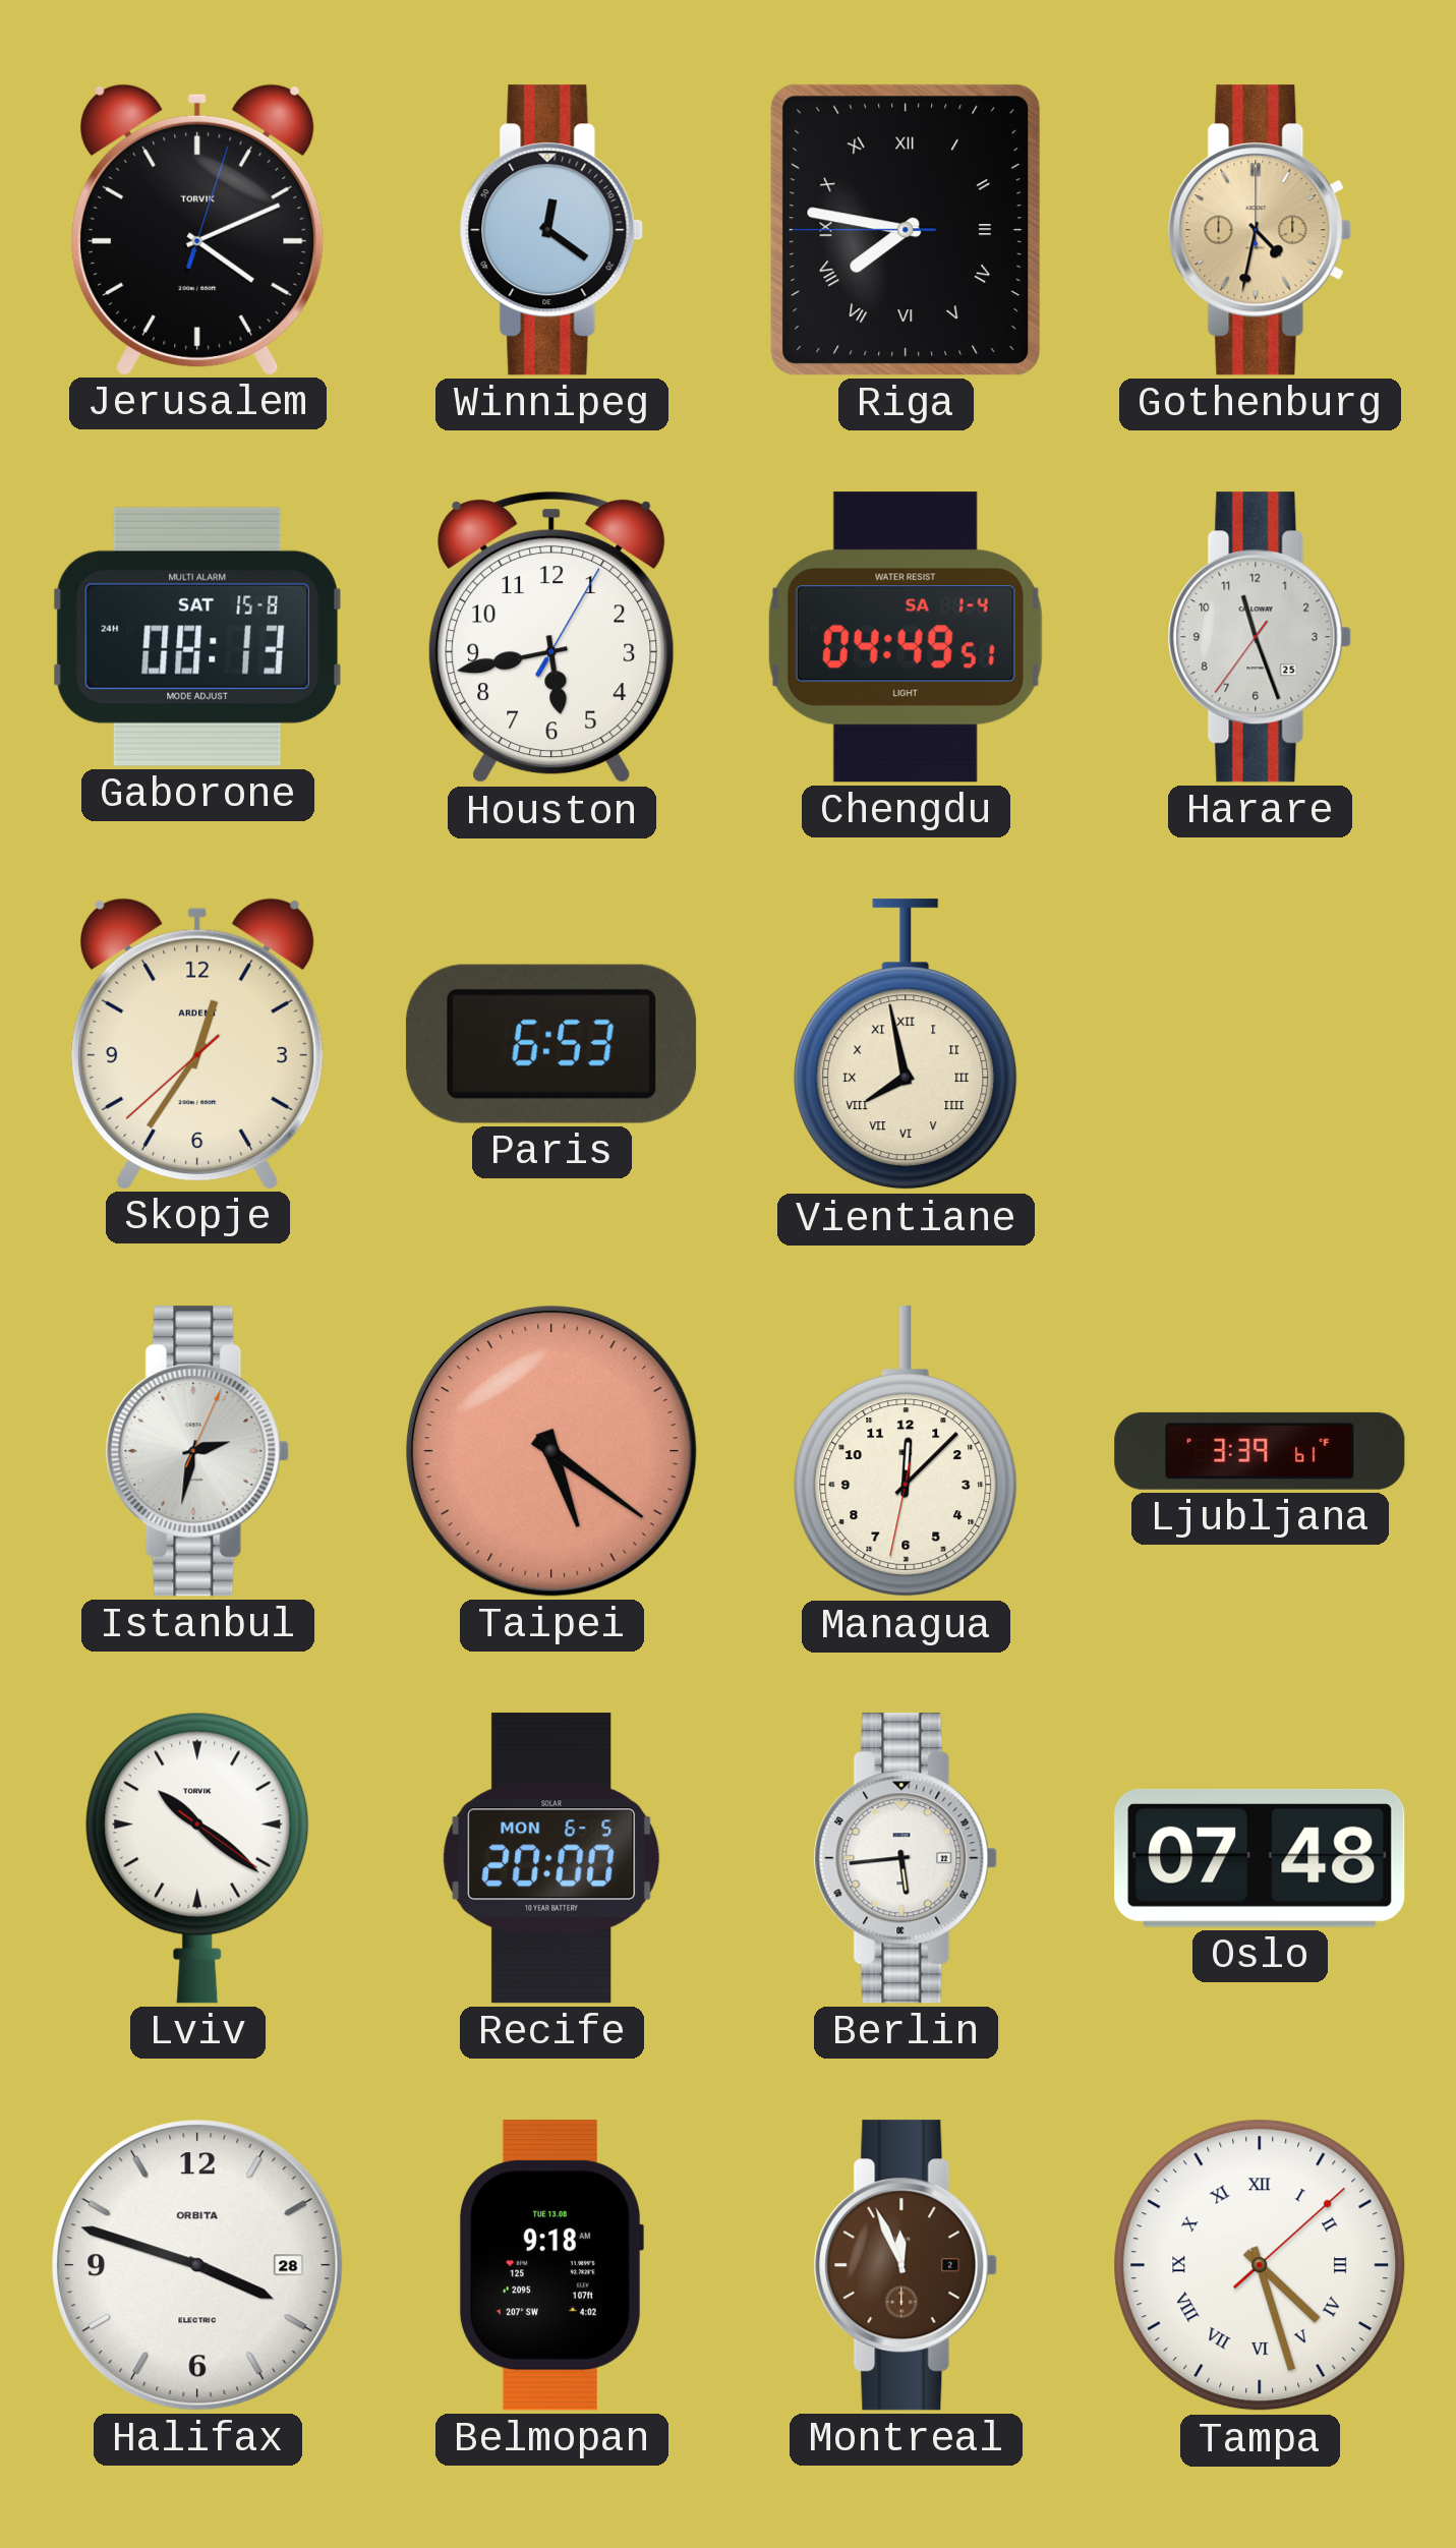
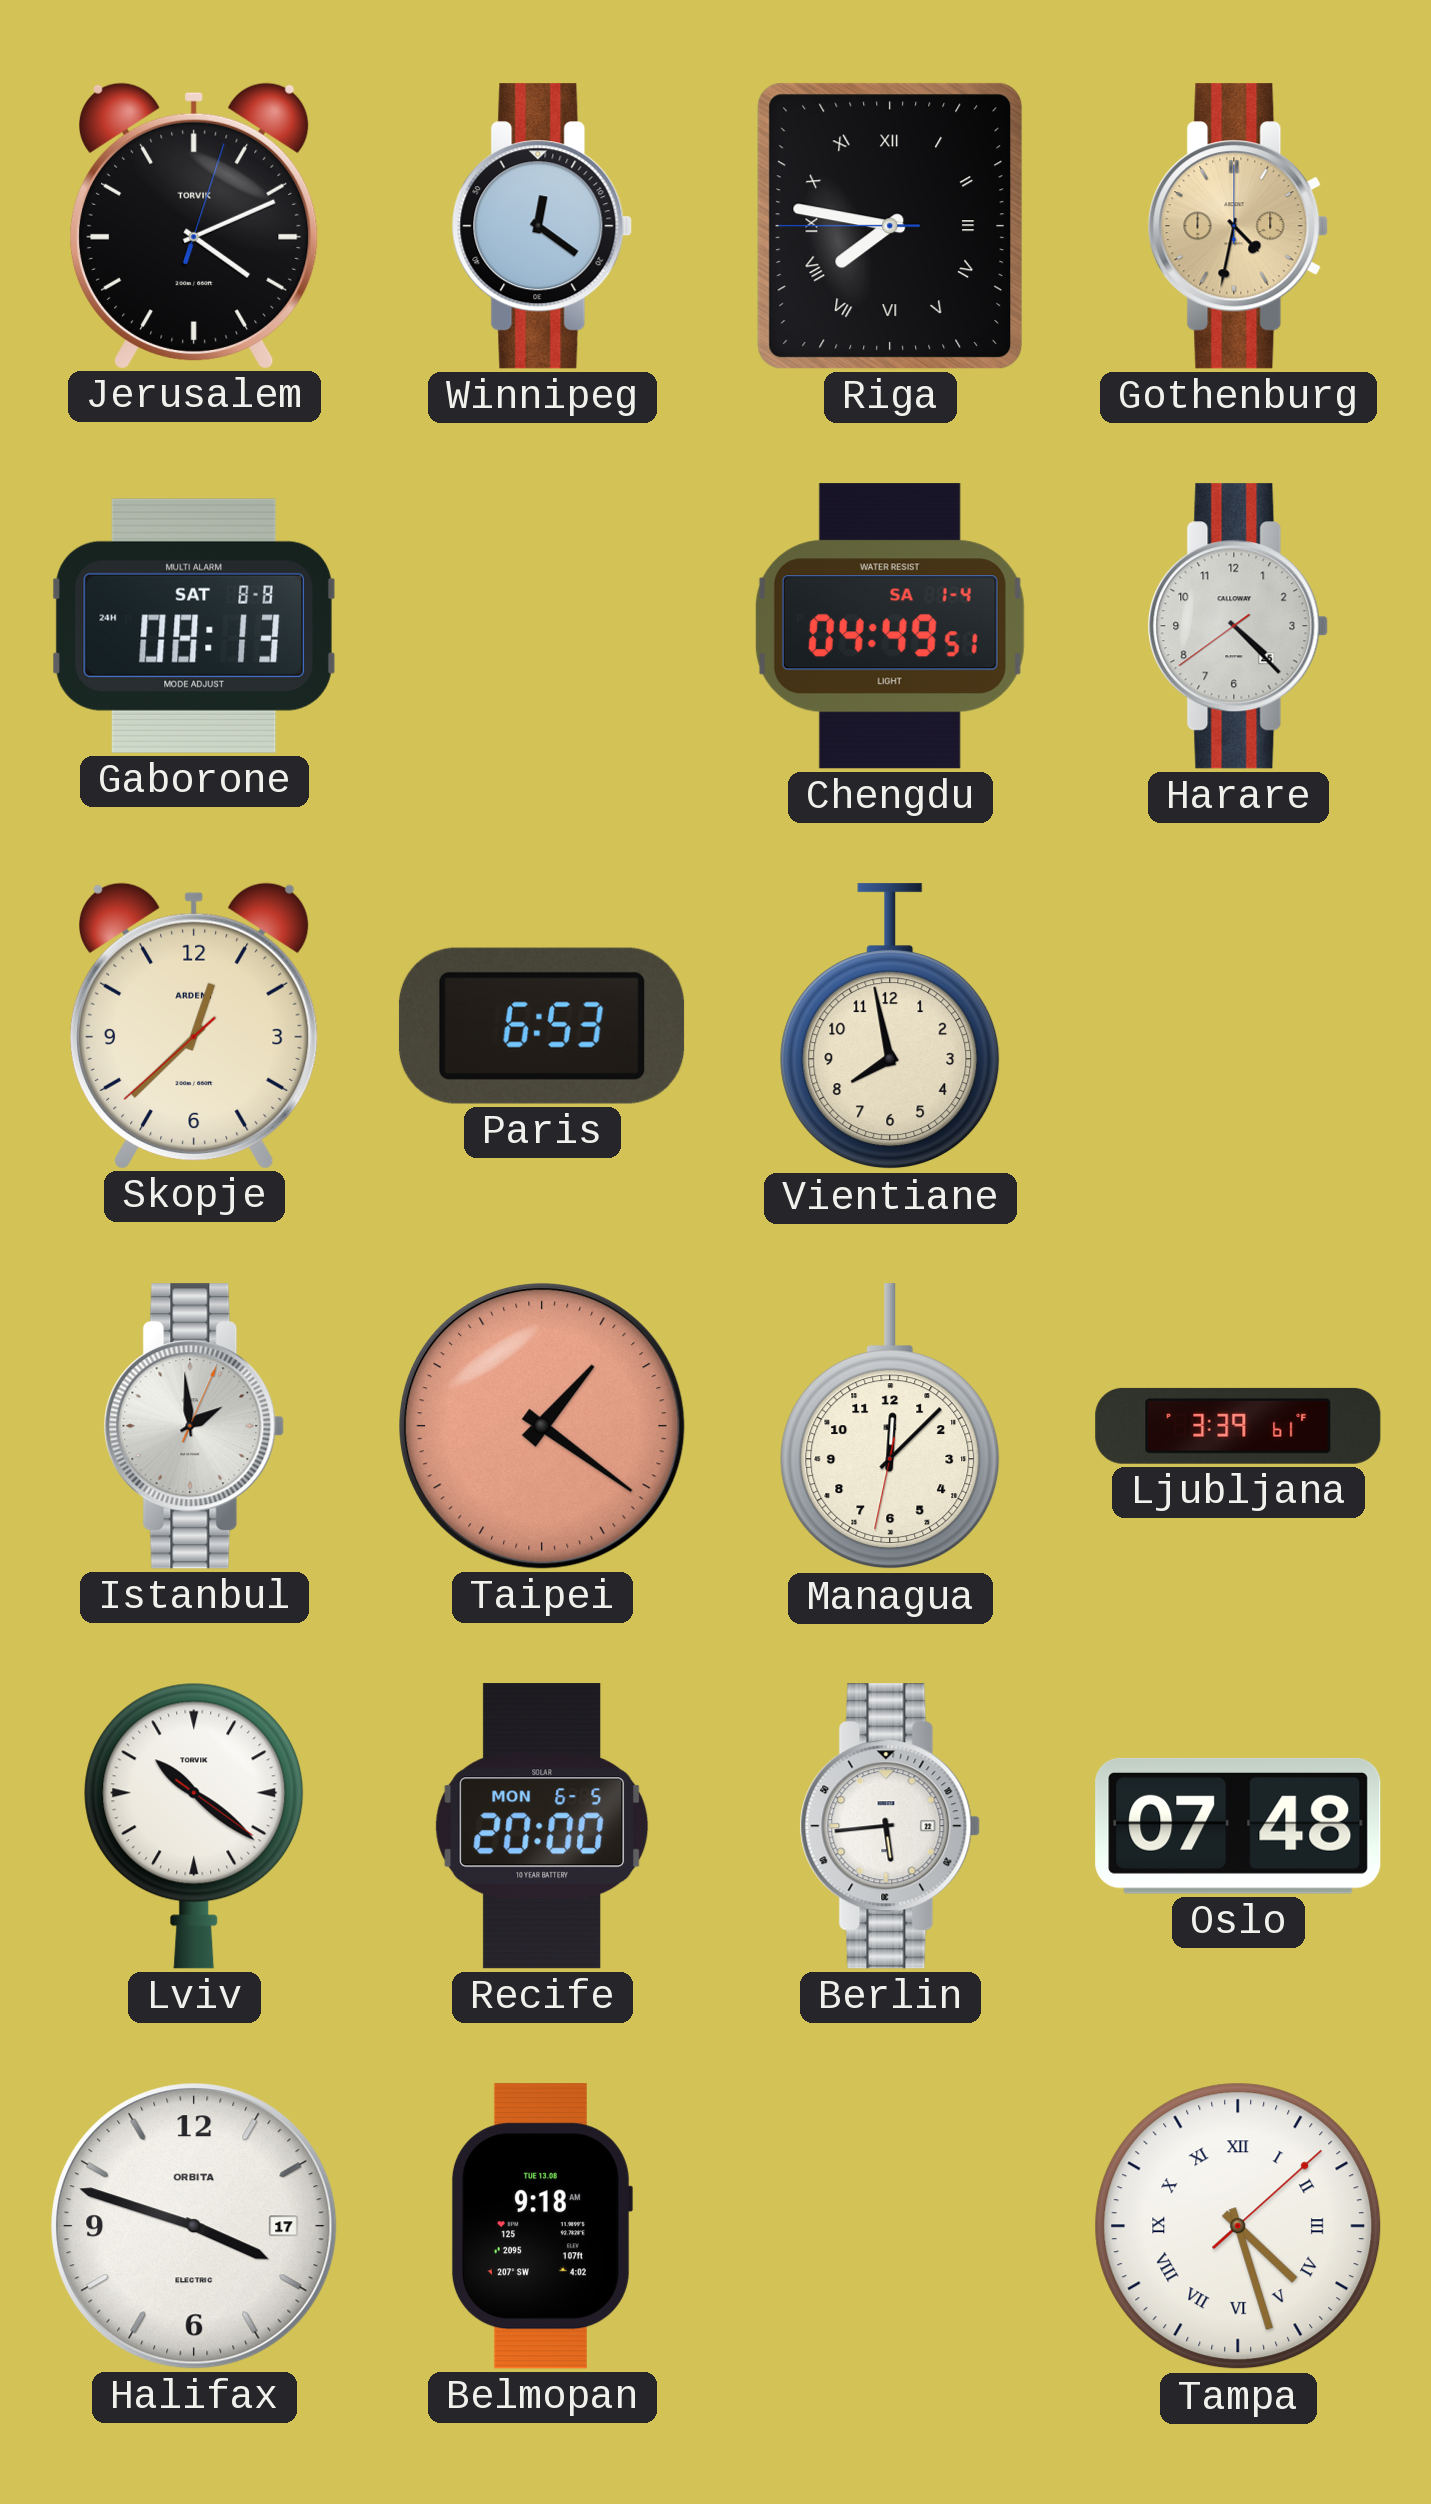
Gaborone date: SAT 15-8 -> SAT 8-8 (194, 626)
Houston: 5:43 -> none (551, 637)
Harare: 11:26 -> 4:22 (1238, 626)
Skopje: 12:35 -> 12:37 (195, 1025)
Vientiane numerals: Roman -> Arabic (890, 1027)
Istanbul: 2:32 -> 1:59 (194, 1426)
Taipei: 5:21 -> 1:21 (542, 1426)
Halifax date: 28 -> 17 (194, 2226)
Montreal: 11:56 -> none (906, 2265)
